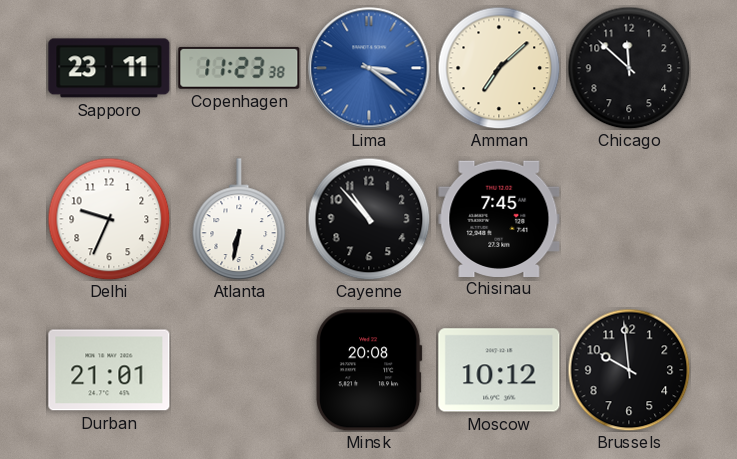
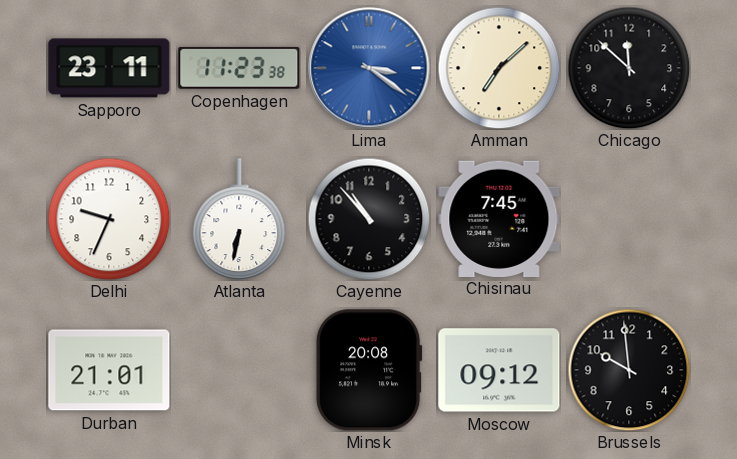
Moscow: 10:12 -> 09:12 (499, 370)
